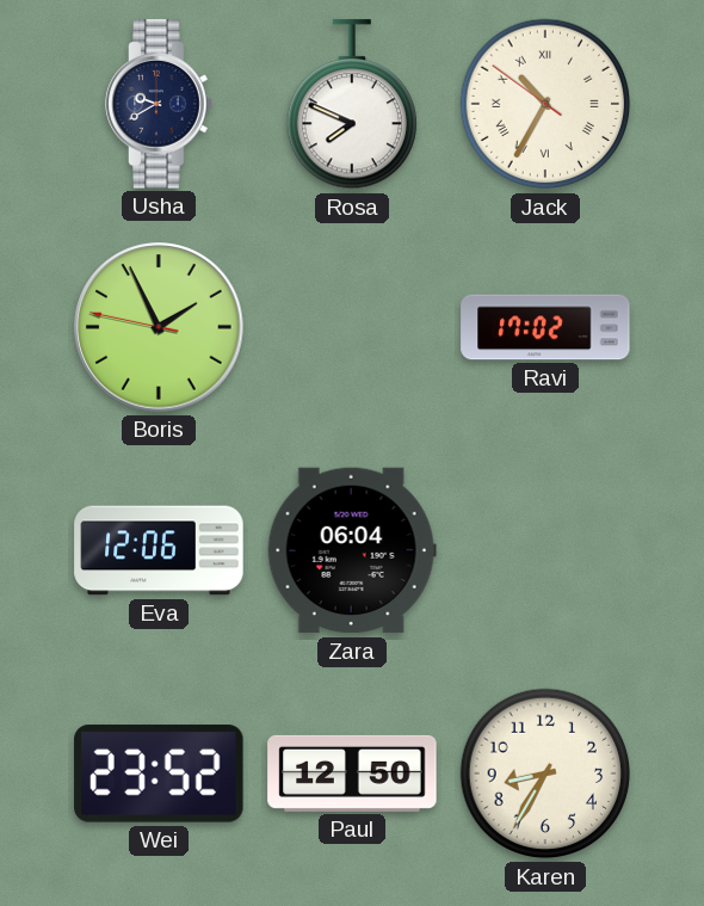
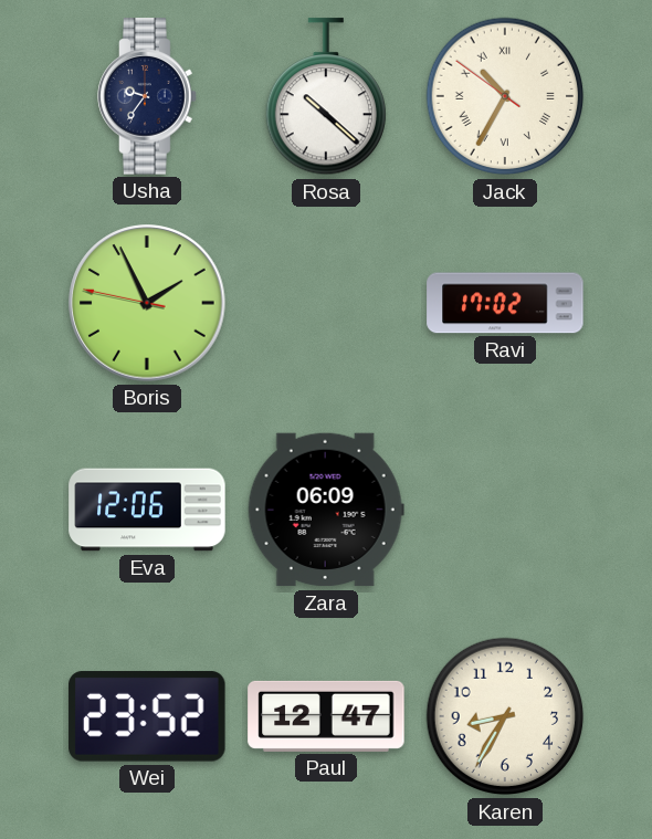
Usha: 9:40 -> 9:36 (147, 96)
Rosa: 7:49 -> 10:22 (326, 97)
Zara: 06:04 -> 06:09 (326, 510)
Paul: 12:50 -> 12:47 (326, 716)
